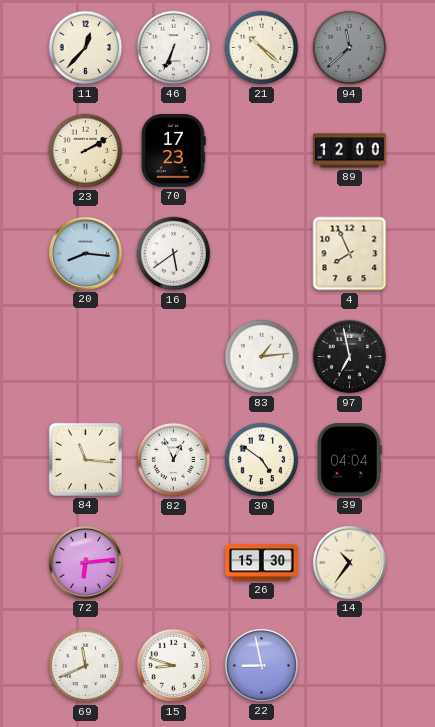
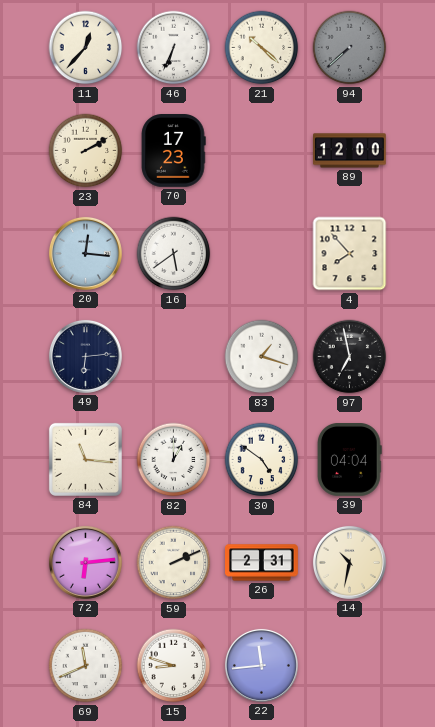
94: 11:38 -> 7:38 (350, 48)
20: 8:16 -> 12:16 (85, 253)
4: 7:56 -> 7:53 (350, 254)
49: none -> 6:14 (85, 356)
83: 1:14 -> 1:18 (262, 357)
82: 12:56 -> 1:00 (174, 460)
59: none -> 2:11 (174, 563)
26: 15:30 -> 2:31 (262, 563)
14: 10:36 -> 10:32 (349, 562)
22: 8:58 -> 11:44 (261, 665)
